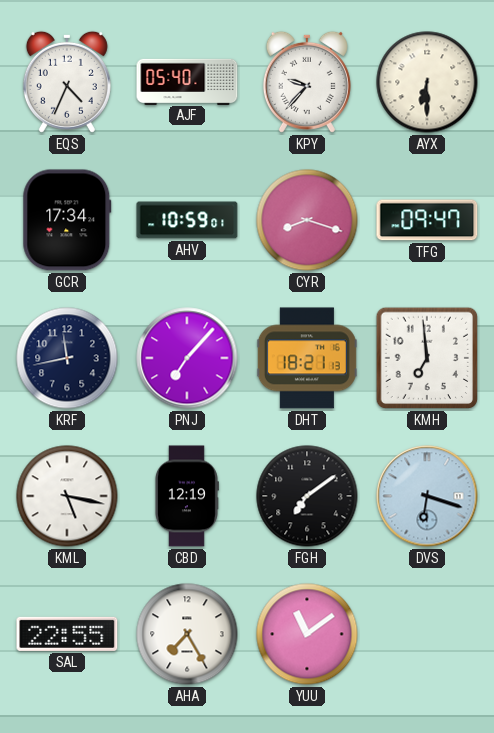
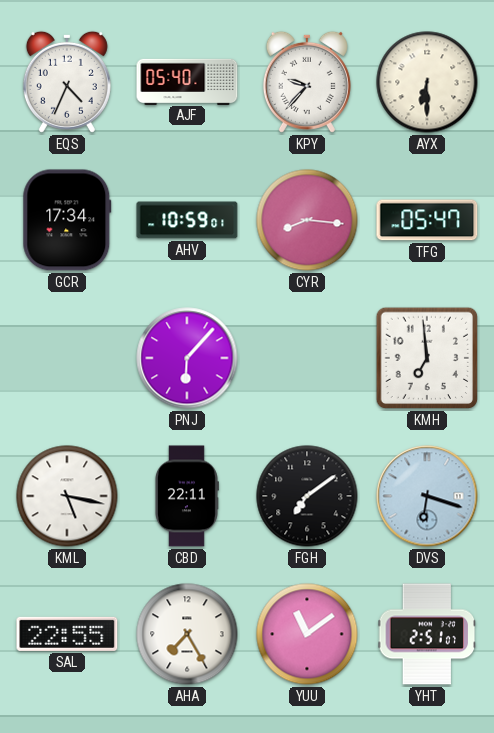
CYR: 8:18 -> 8:16 (307, 220)
TFG: 09:47 -> 05:47 (427, 220)
KRF: 11:43 -> none (67, 358)
PNJ: 7:07 -> 6:07 (187, 358)
DHT: 18:21 -> none (307, 358)
CBD: 12:19 -> 22:11 (186, 496)
YHT: none -> 2:51 (427, 634)
